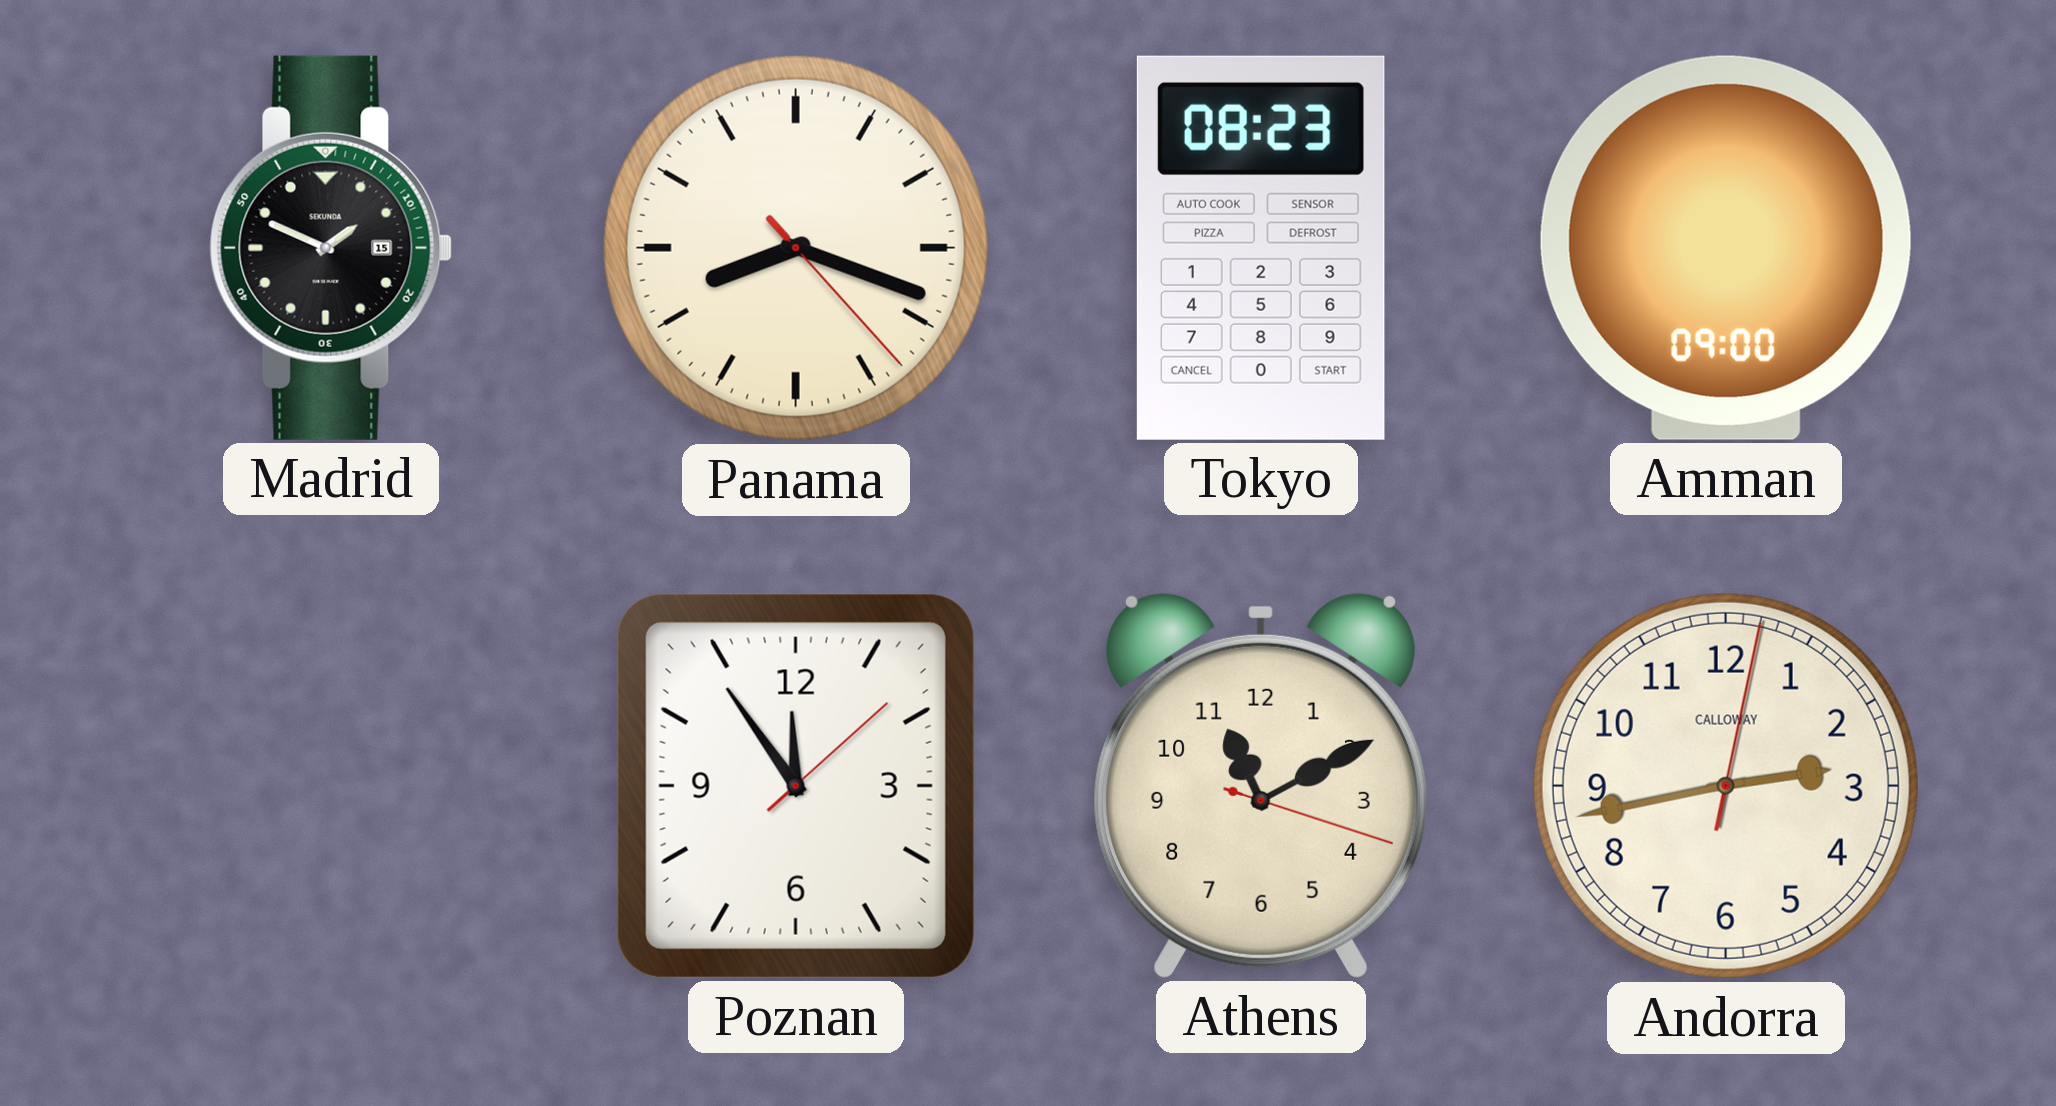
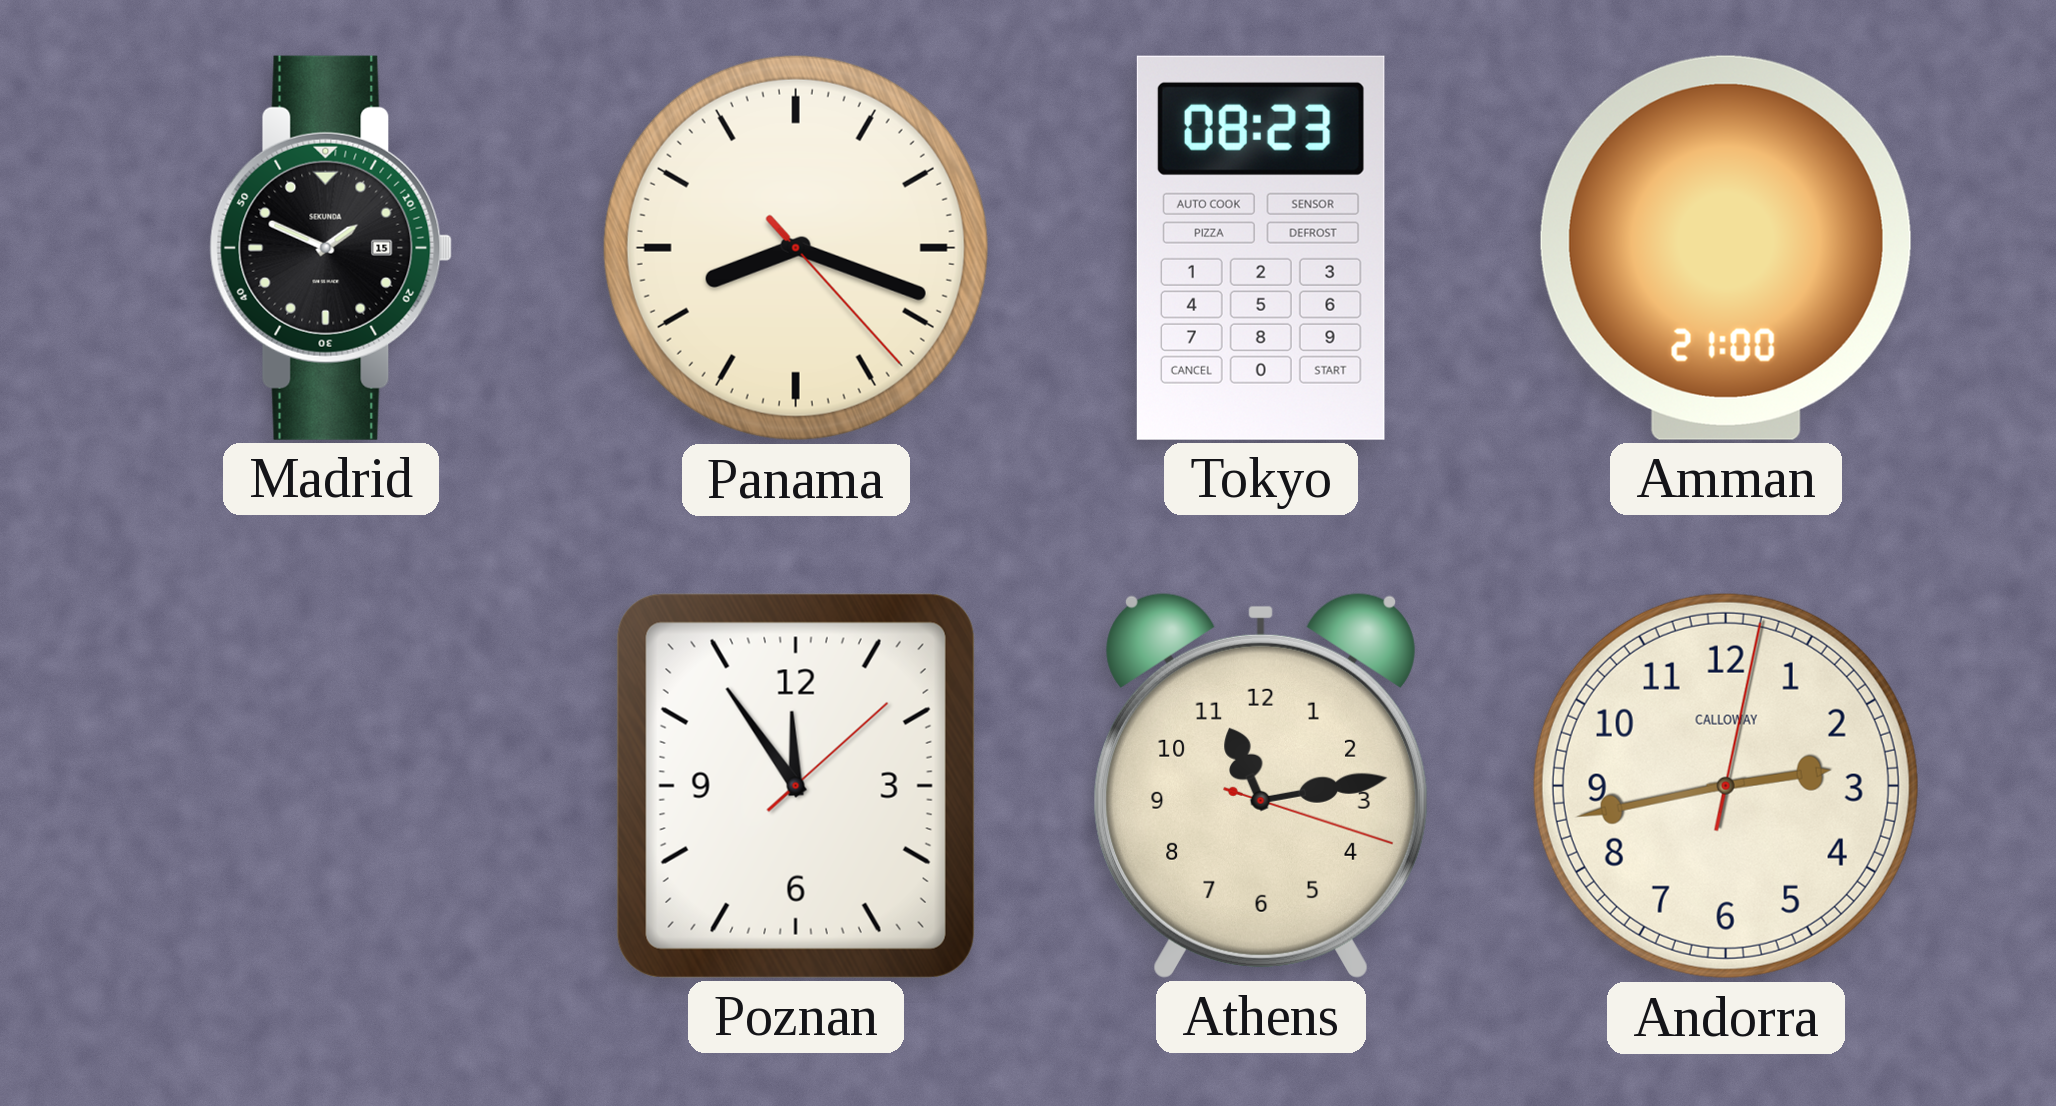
Amman: 09:00 -> 21:00 (1726, 248)
Athens: 11:10 -> 11:13 (1261, 785)
